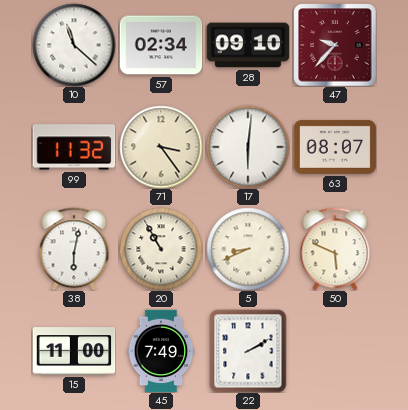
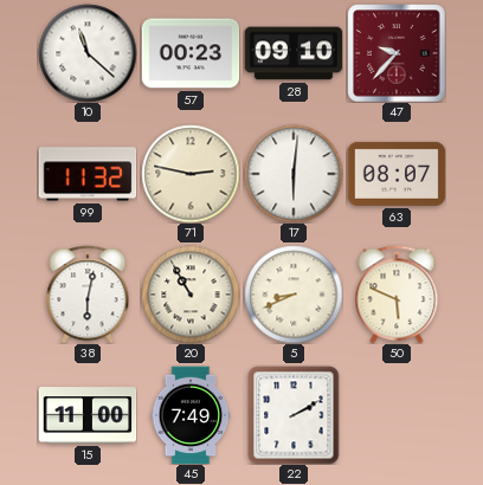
57: 02:34 -> 00:23 (191, 53)
71: 3:24 -> 2:47 (191, 174)
